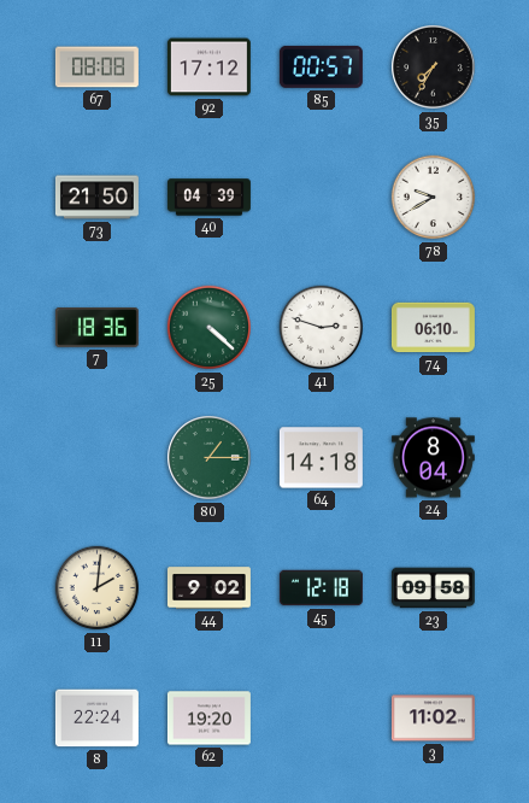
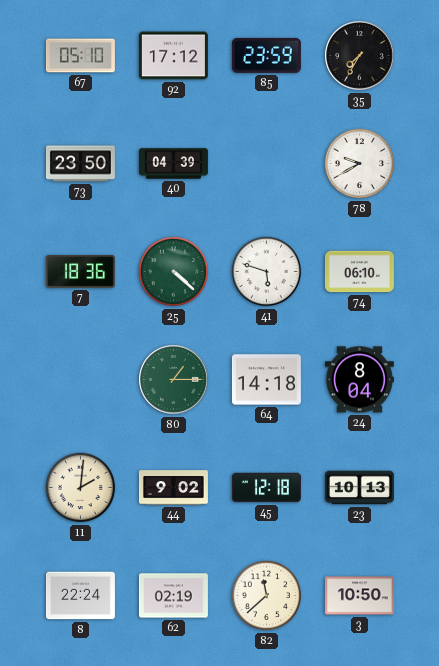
67: 08:08 -> 05:10 (80, 56)
85: 00:57 -> 23:59 (266, 55)
73: 21:50 -> 23:50 (80, 164)
41: 2:48 -> 5:48 (267, 272)
23: 09:58 -> 10:13 (359, 488)
62: 19:20 -> 02:19 (173, 596)
82: none -> 11:38 (267, 596)
3: 11:02 -> 10:50 (359, 596)
